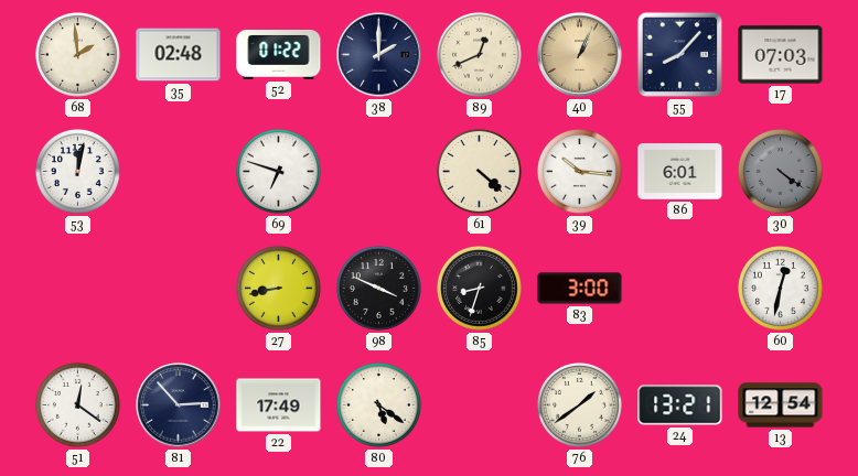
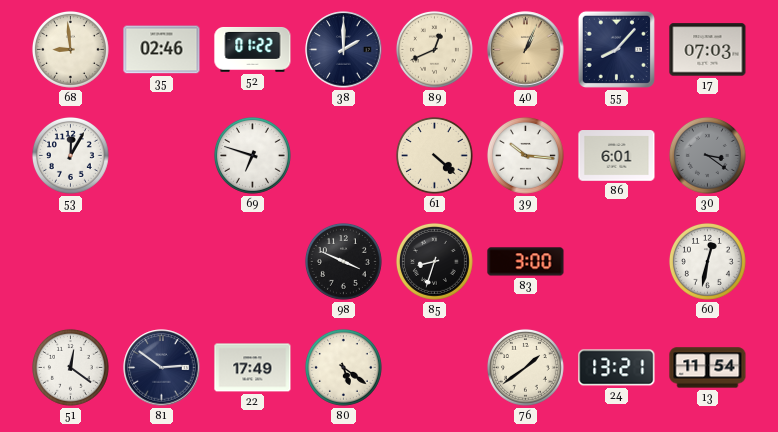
68: 1:59 -> 8:59 (70, 49)
35: 02:48 -> 02:46 (162, 50)
53: 12:02 -> 12:05 (70, 155)
30: 4:21 -> 3:21 (707, 155)
27: 8:43 -> none (278, 288)
81: 2:53 -> 2:51 (162, 368)
13: 12:54 -> 11:54 (708, 368)
